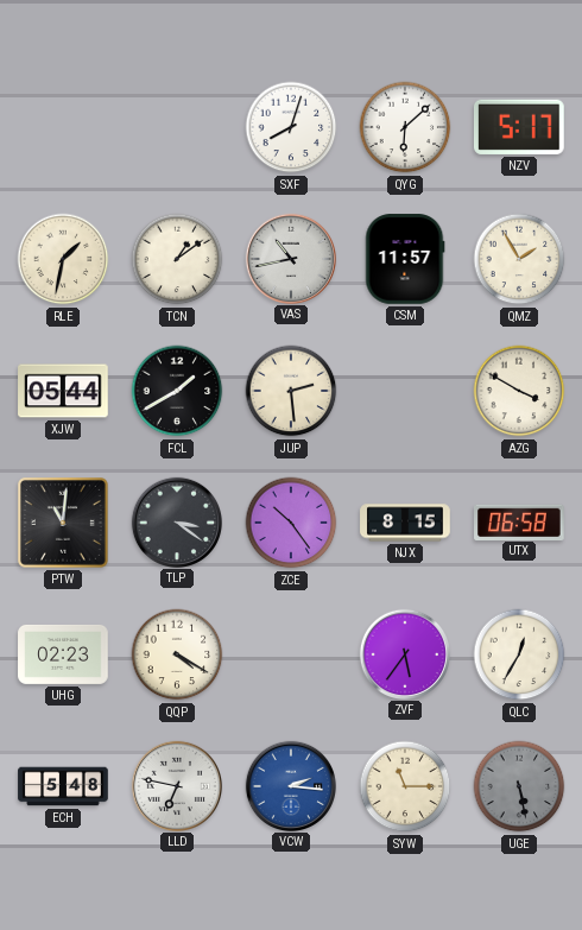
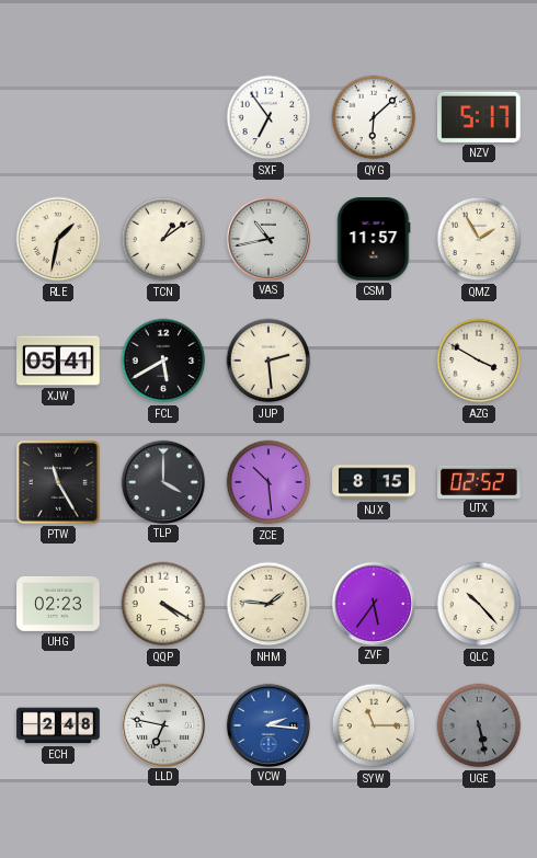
SXF: 8:03 -> 6:54 (268, 117)
XJW: 05:44 -> 05:41 (58, 361)
FCL: 1:40 -> 5:40 (163, 361)
PTW: 11:01 -> 11:25 (59, 483)
TLP: 3:21 -> 4:00 (162, 481)
ZCE: 10:24 -> 10:29 (268, 482)
UTX: 06:58 -> 02:52 (479, 481)
NHM: none -> 1:46 (268, 604)
QLC: 12:35 -> 10:23 (479, 604)
ECH: 5:48 -> 2:48 (58, 725)
